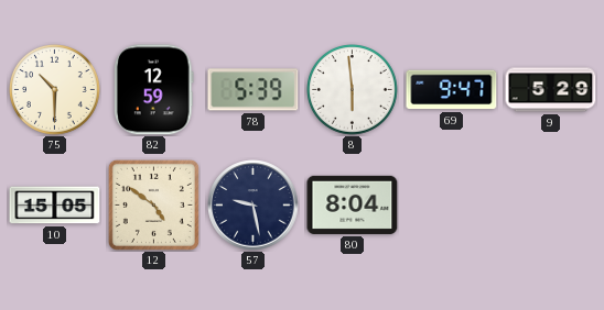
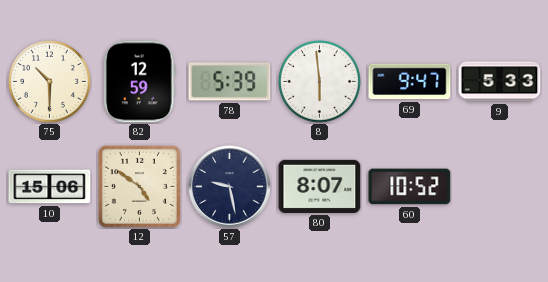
9: 5:29 -> 5:33 (500, 82)
10: 15:05 -> 15:06 (50, 187)
80: 8:04 -> 8:07 (320, 186)
60: none -> 10:52 (410, 187)
